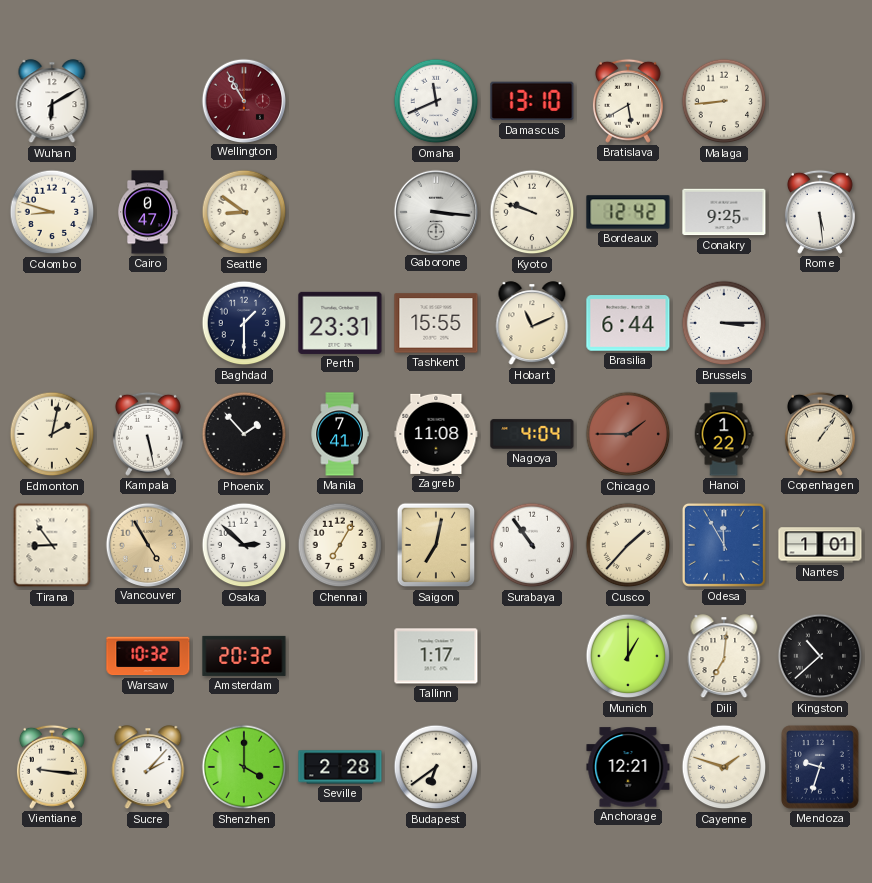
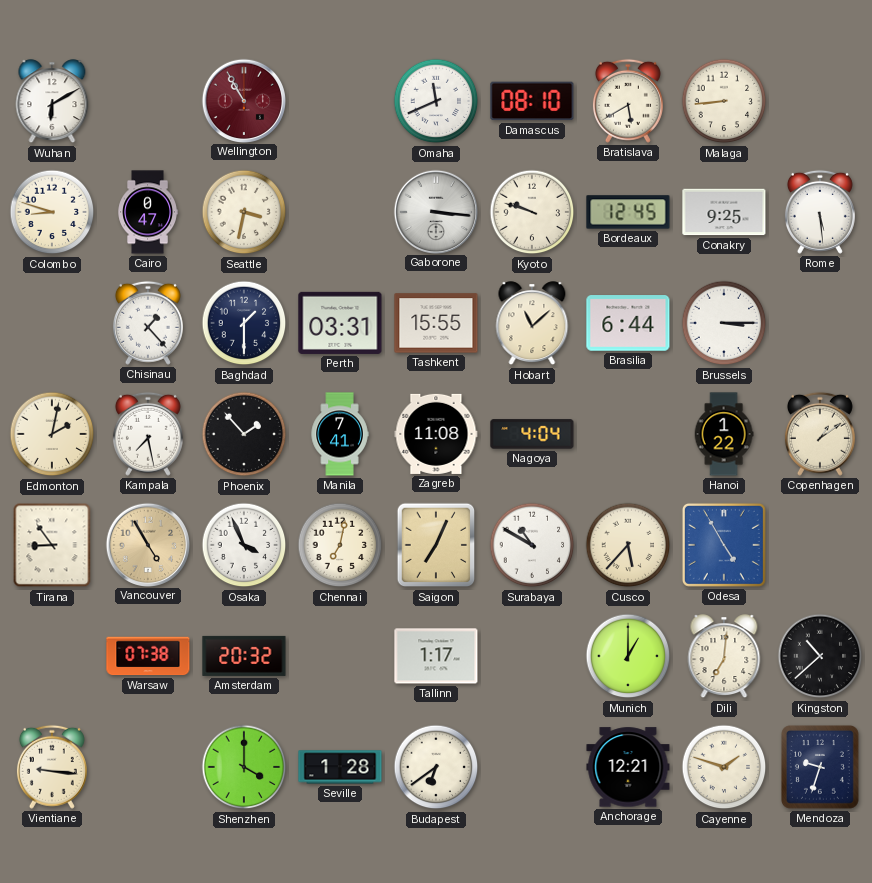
Damascus: 13:10 -> 08:10 (532, 101)
Seattle: 8:51 -> 3:32 (244, 212)
Bordeaux: 12:42 -> 12:45 (628, 212)
Chisinau: none -> 1:23 (148, 323)
Perth: 23:31 -> 03:31 (340, 323)
Hobart: 11:11 -> 11:08 (532, 324)
Kampala: 5:28 -> 7:28 (148, 434)
Chicago: 1:45 -> none (628, 434)
Copenhagen: 1:06 -> 1:09 (820, 434)
Osaka: 2:52 -> 3:56 (244, 545)
Chennai: 7:05 -> 7:02 (340, 545)
Saigon: 7:02 -> 7:04 (436, 545)
Surabaya: 10:54 -> 10:50 (532, 545)
Cusco: 1:37 -> 5:37 (628, 545)
Odesa: 11:55 -> 4:55 (724, 545)
Nantes: 1:01 -> none (820, 545)
Warsaw: 10:32 -> 07:38 (148, 656)
Sucre: 2:07 -> none (148, 768)
Seville: 2:28 -> 1:28 (340, 767)
